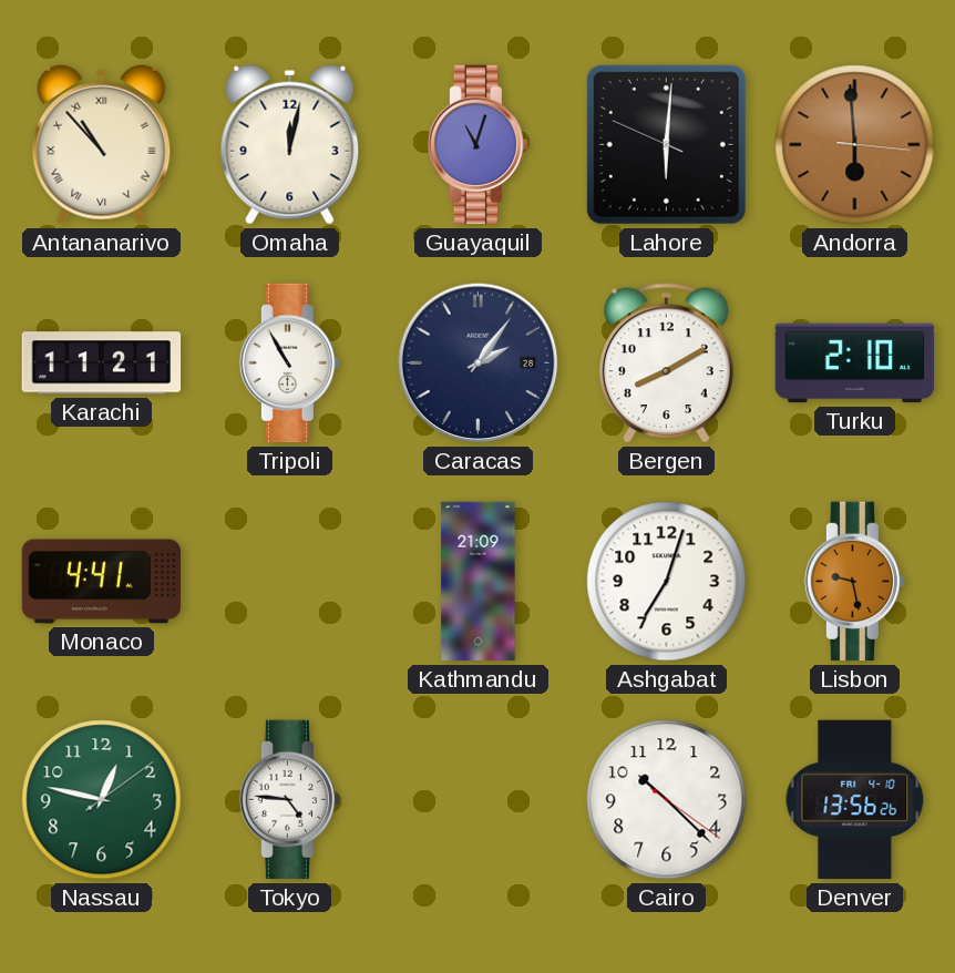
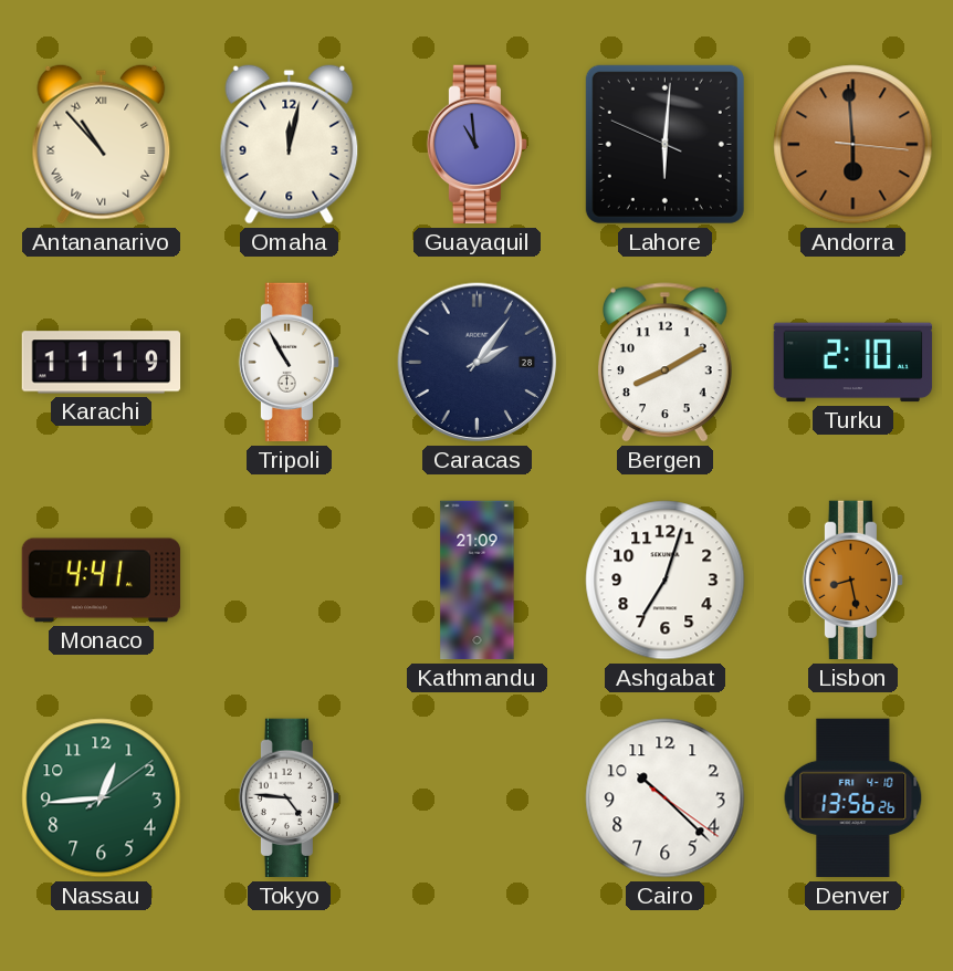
Guayaquil: 11:03 -> 10:59 (476, 145)
Karachi: 11:21 -> 11:19 (102, 363)
Lisbon: 9:28 -> 8:28 (852, 581)
Nassau: 12:47 -> 12:44 (102, 798)
